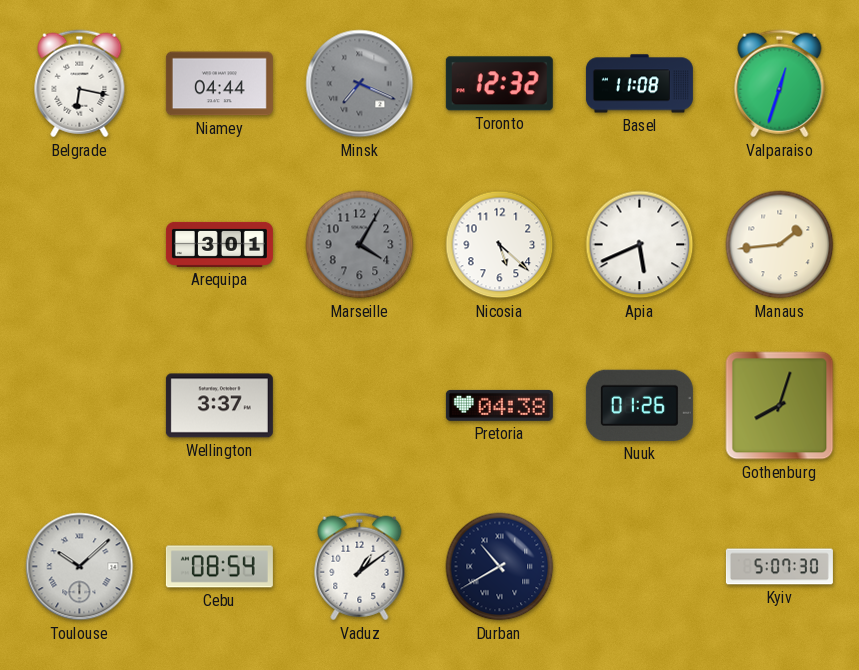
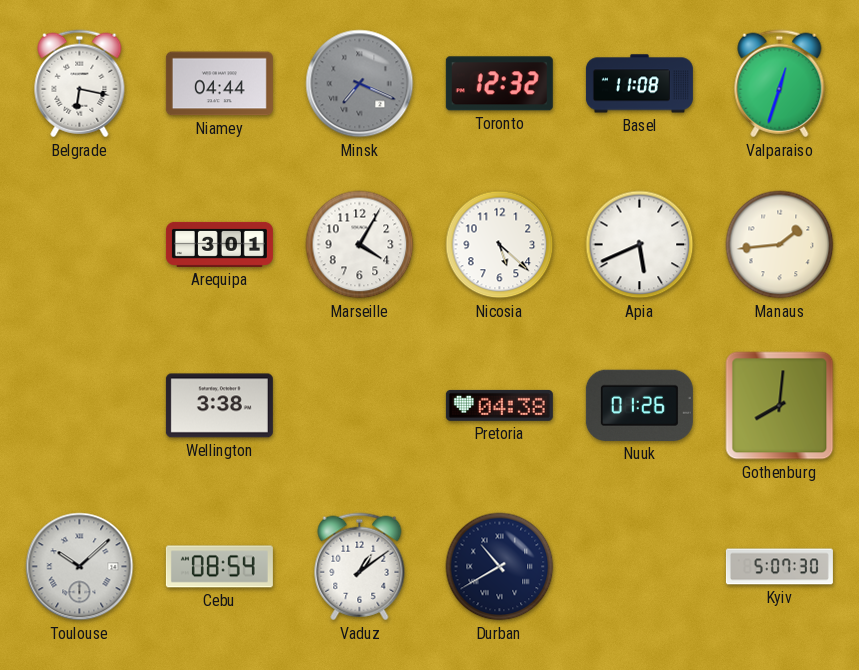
Marseille dial: grey -> white (360, 245)
Wellington: 3:37 -> 3:38 (219, 406)
Gothenburg: 8:03 -> 8:01 (780, 406)
